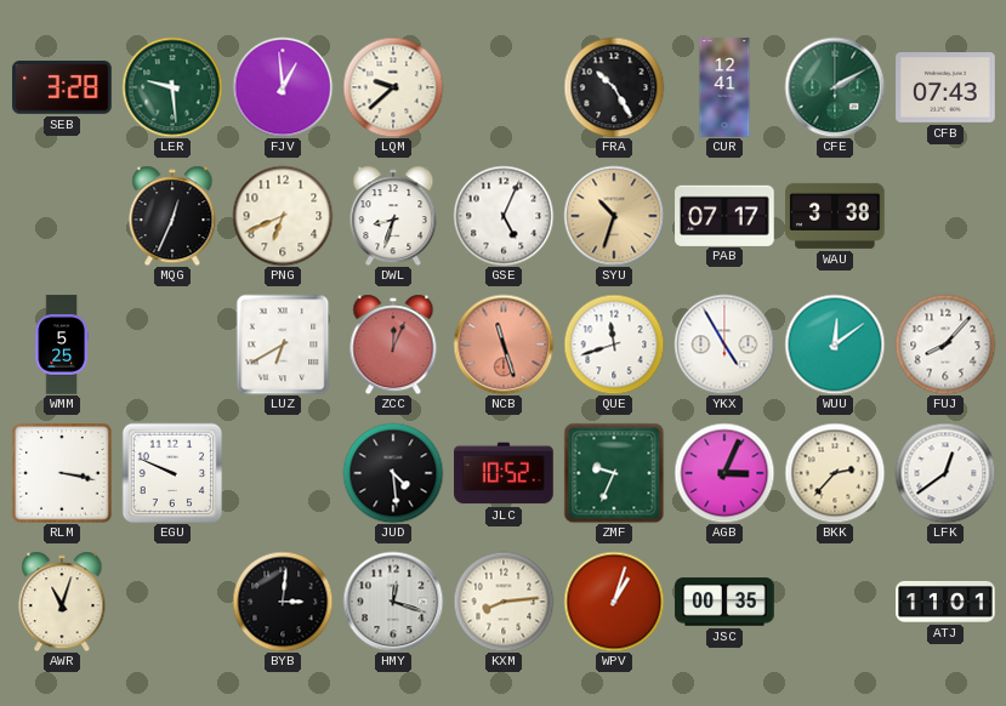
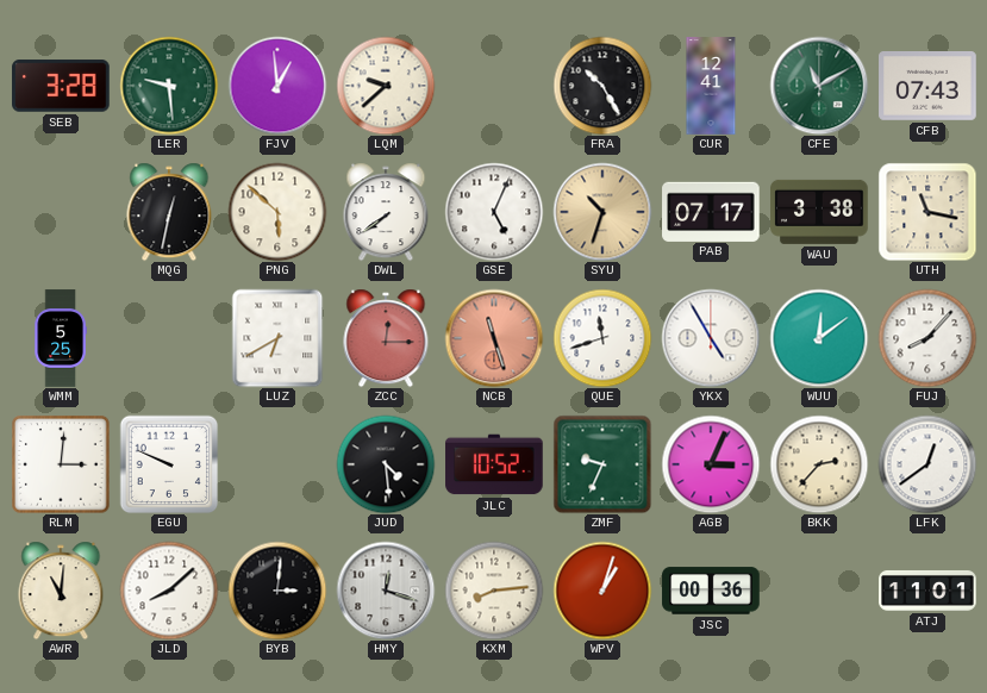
CFE: 2:10 -> 11:10 (819, 86)
MQG: 12:34 -> 12:32 (169, 212)
PNG: 6:41 -> 5:52 (277, 212)
DWL: 8:33 -> 7:39 (386, 212)
UTH: none -> 11:17 (927, 212)
ZCC: 12:04 -> 12:15 (386, 338)
RLM: 3:17 -> 3:01 (61, 464)
AWR: 11:03 -> 11:01 (61, 591)
JLD: none -> 8:08 (169, 591)
JSC: 00:35 -> 00:36 (711, 591)
